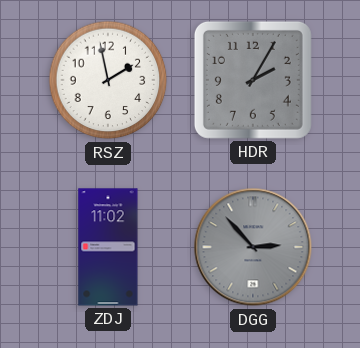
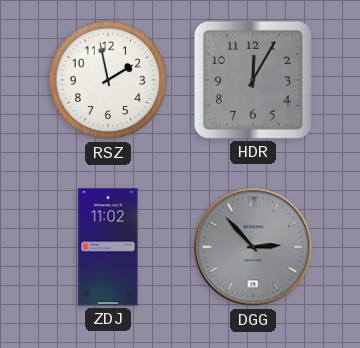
HDR: 2:05 -> 12:05 (253, 80)
